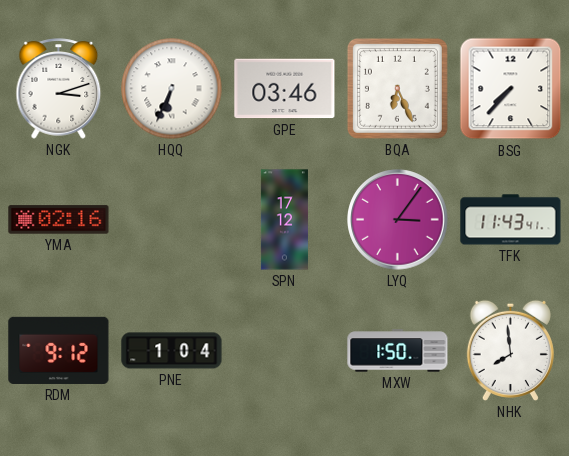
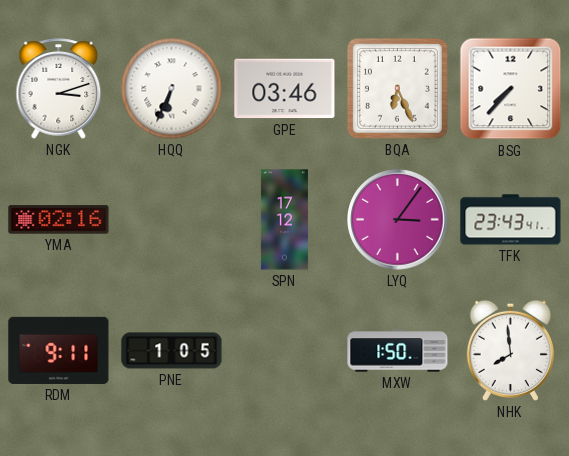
TFK: 11:43 -> 23:43 (511, 220)
RDM: 9:12 -> 9:11 (59, 350)
PNE: 1:04 -> 1:05 (172, 351)
